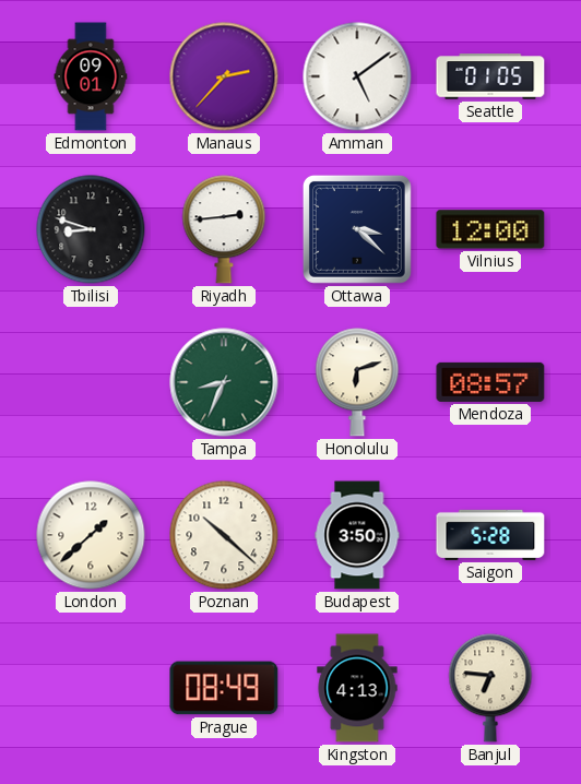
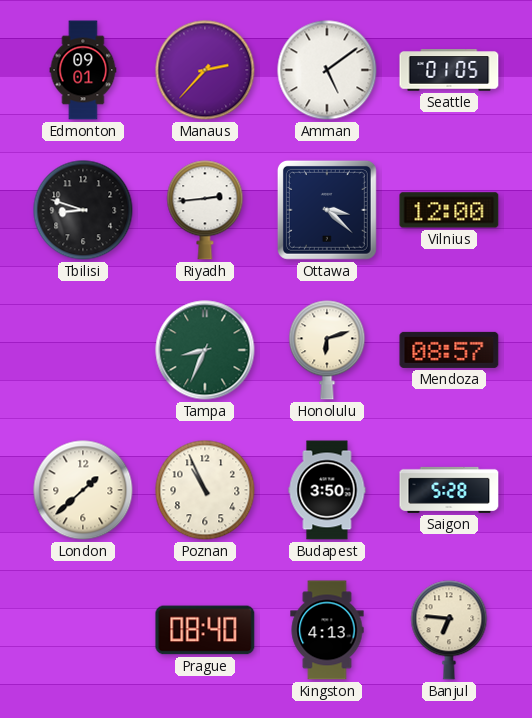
Poznan: 10:22 -> 10:56 (205, 490)
Prague: 08:49 -> 08:40 (205, 630)
